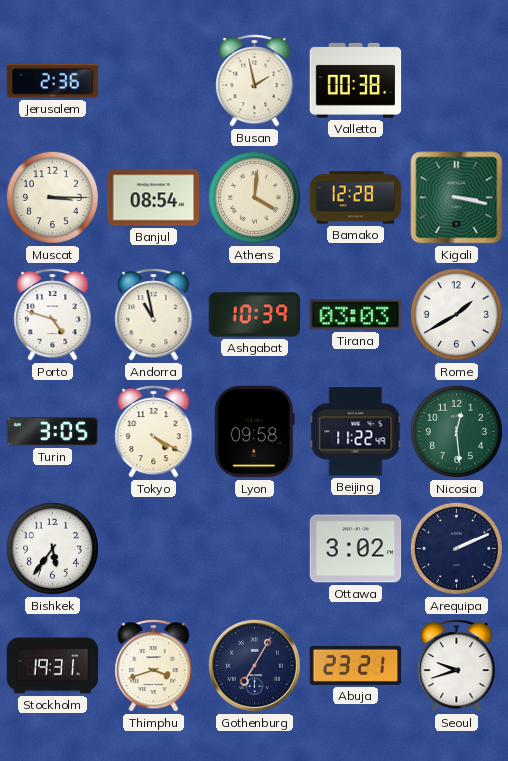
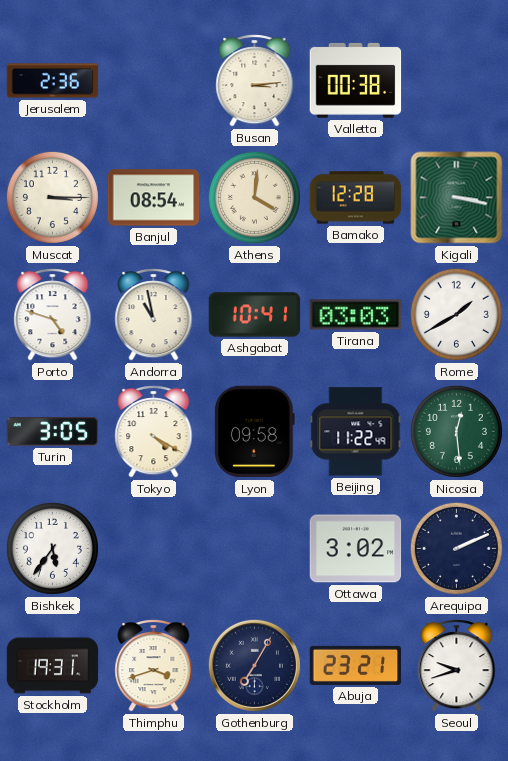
Busan: 1:58 -> 3:14 (255, 80)
Ashgabat: 10:39 -> 10:41 (255, 315)
